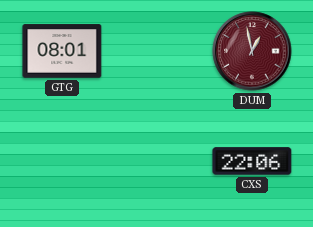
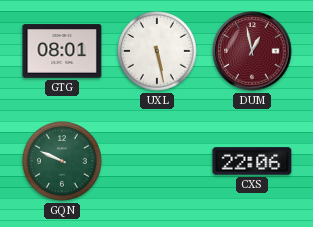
UXL: none -> 5:28 (157, 51)
GQN: none -> 9:49 (62, 161)
